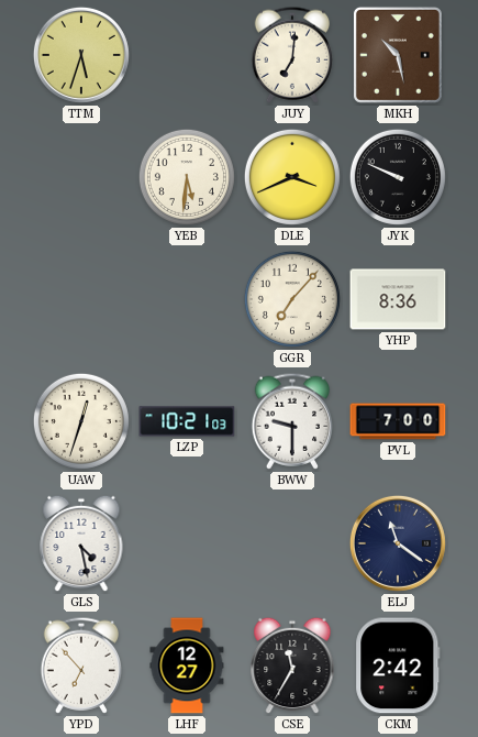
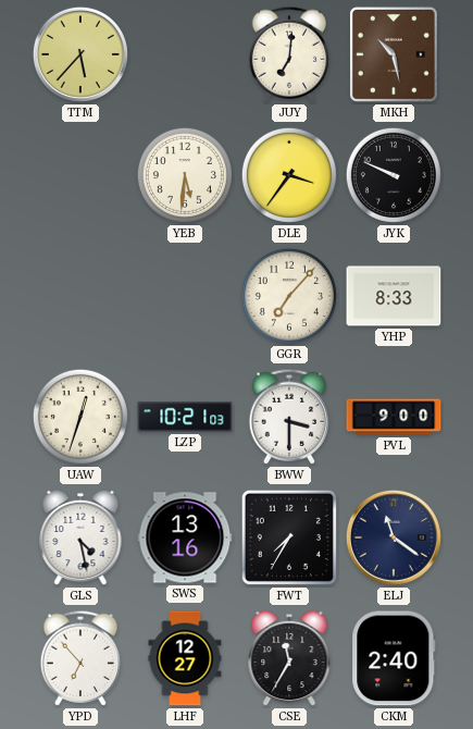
TTM: 5:33 -> 5:37 (80, 54)
DLE: 3:41 -> 3:36 (289, 175)
YHP: 8:36 -> 8:33 (394, 296)
BWW: 9:30 -> 3:30 (289, 417)
PVL: 7:00 -> 9:00 (394, 417)
SWS: none -> 13:16 (185, 538)
FWT: none -> 7:35 (289, 538)
CKM: 2:42 -> 2:40 (394, 658)
